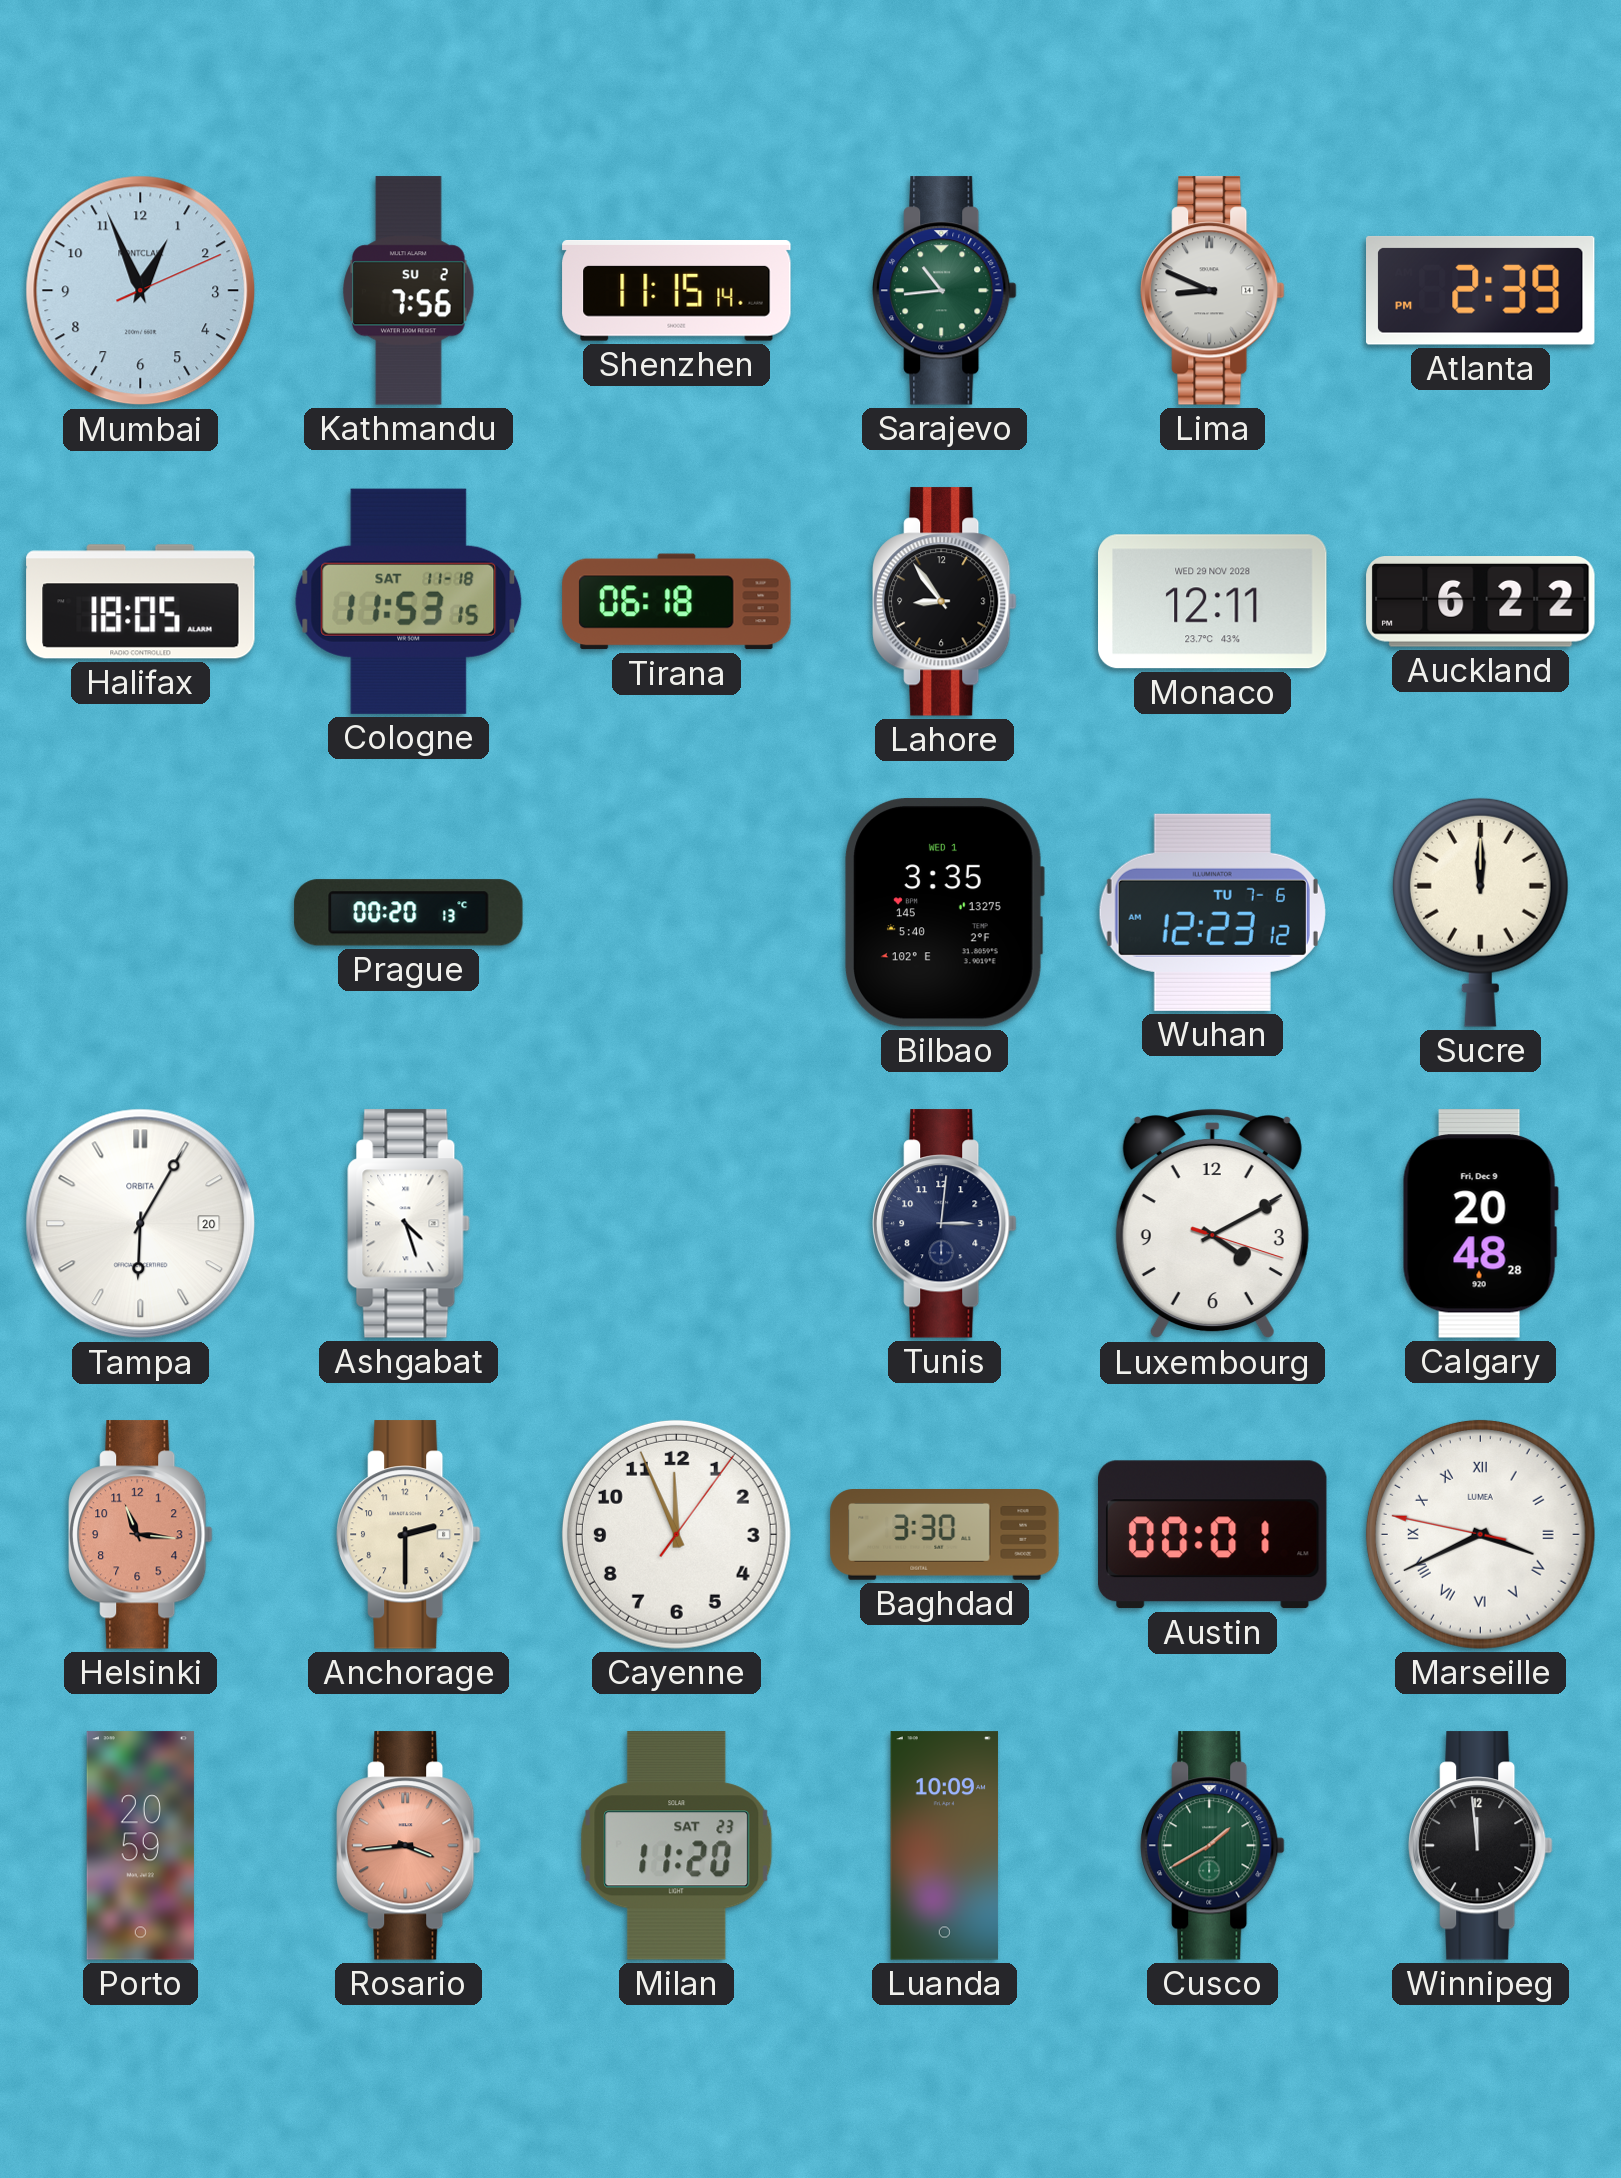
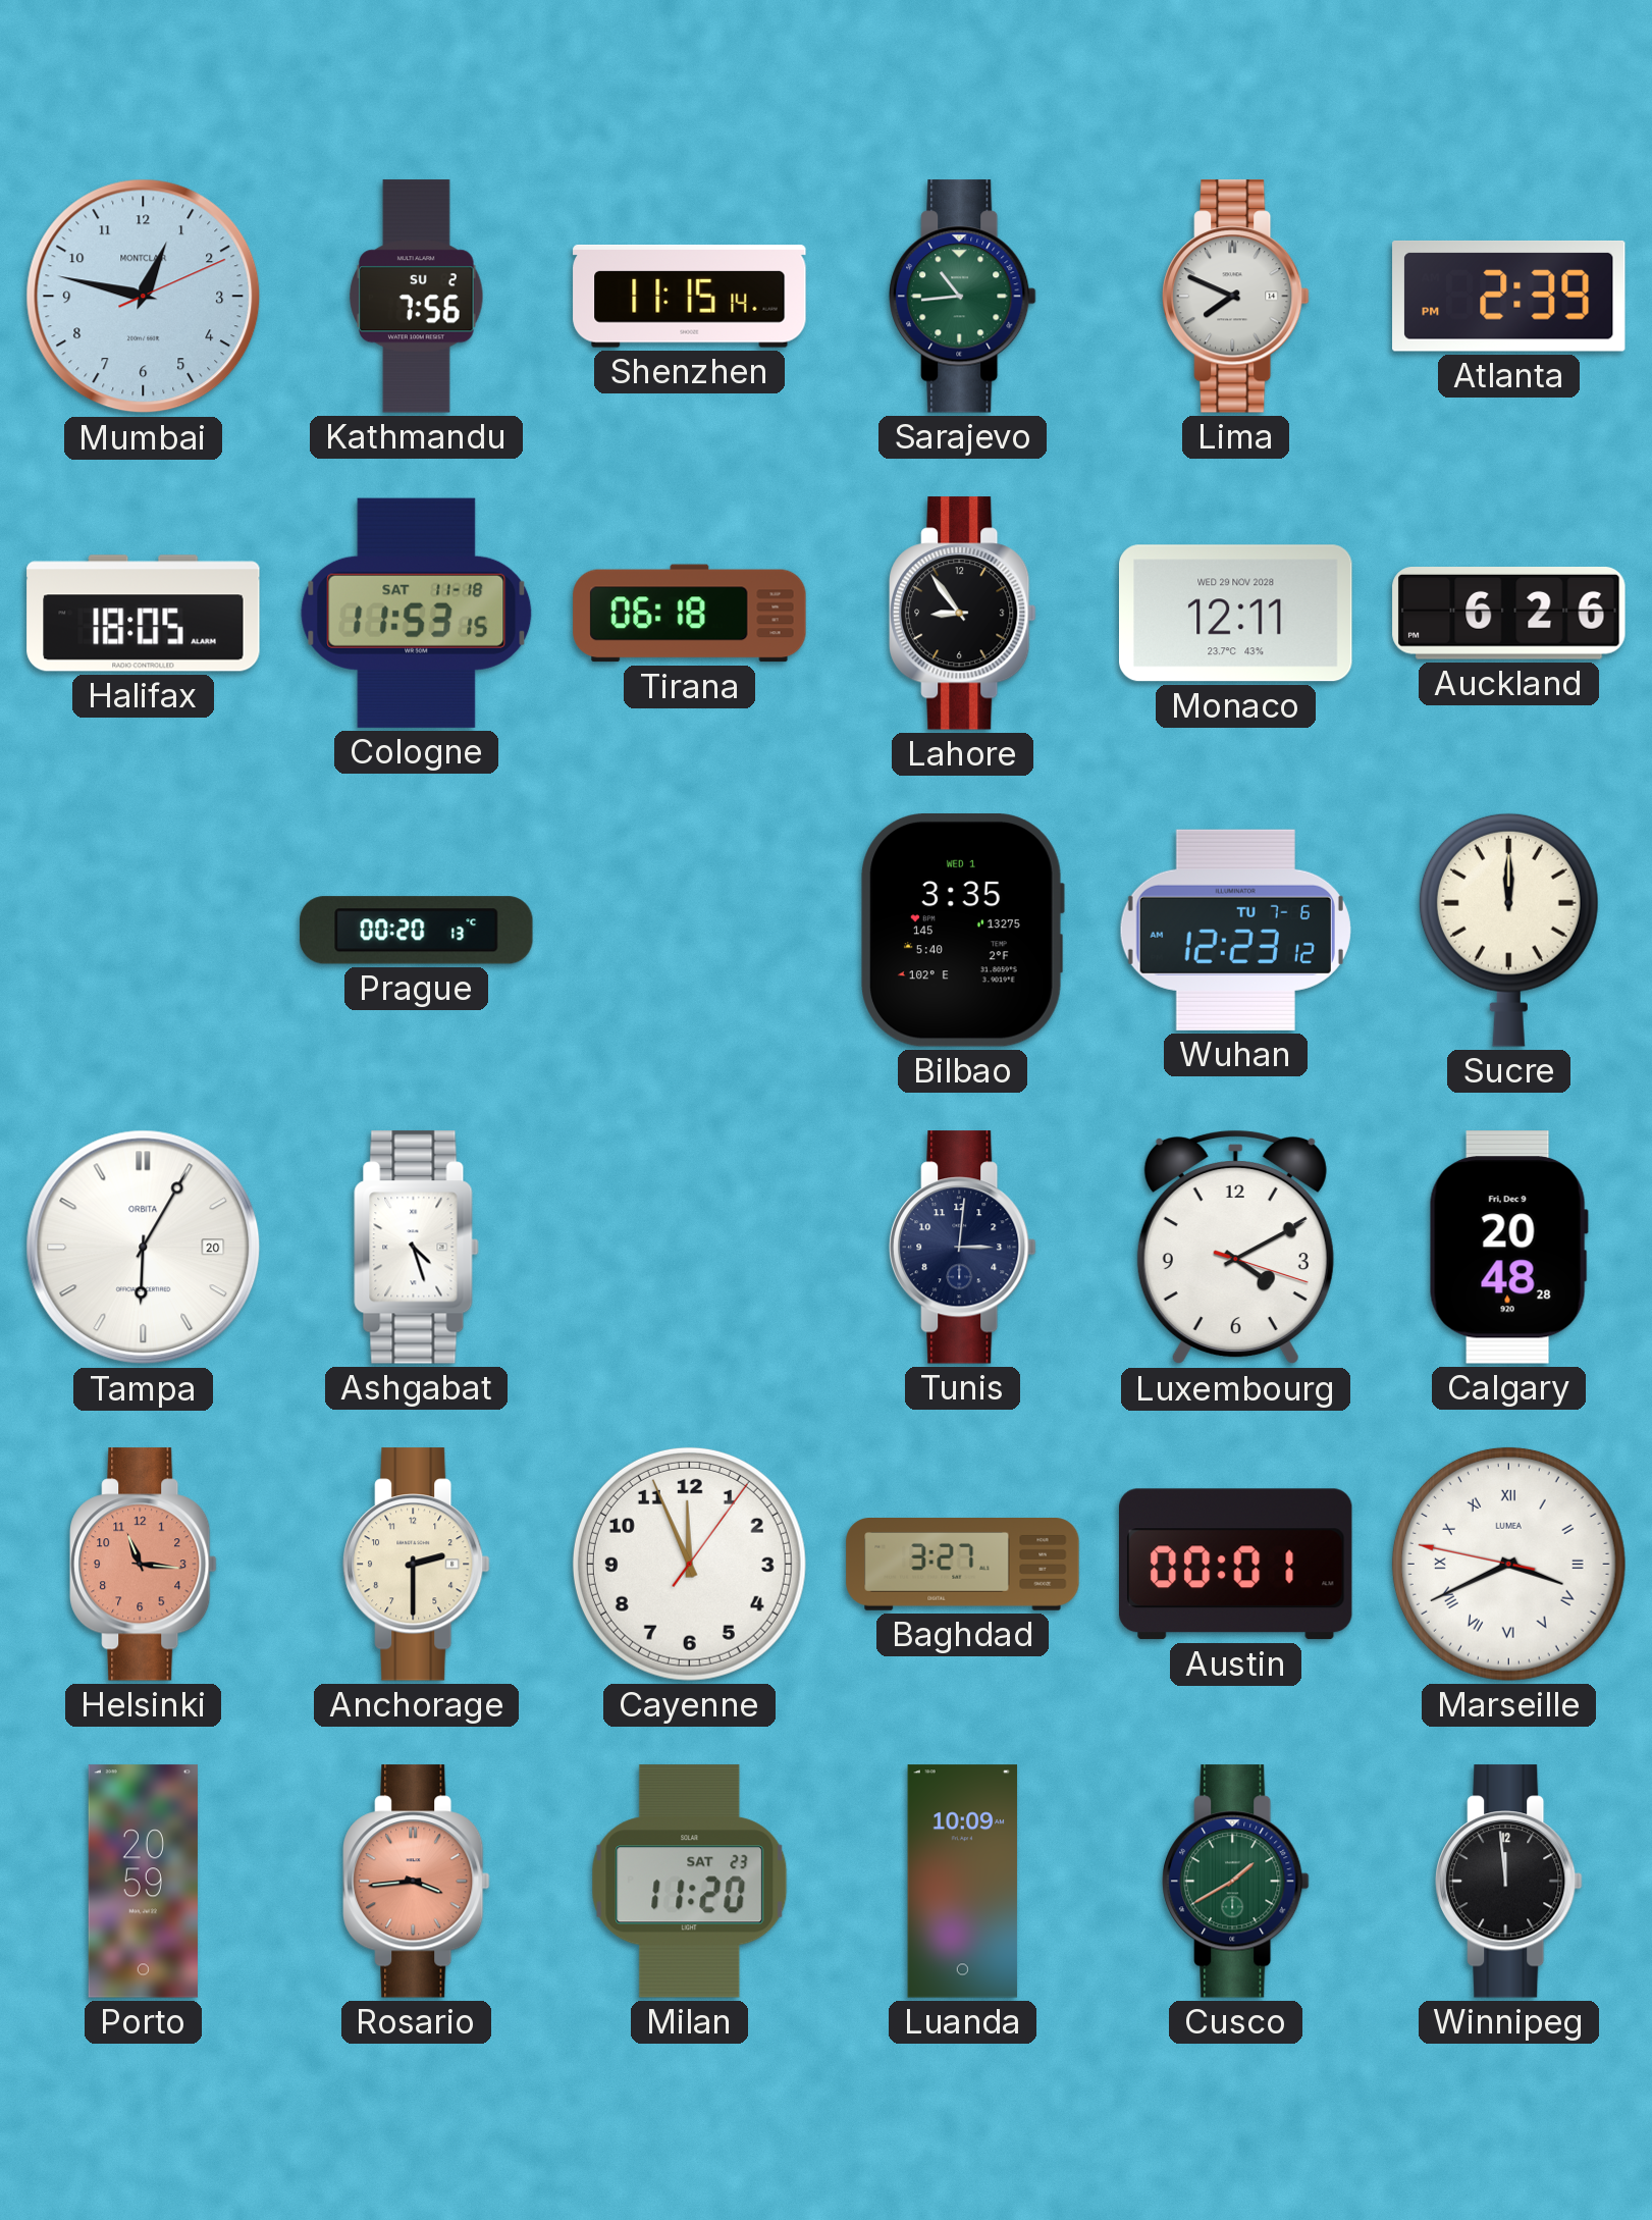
Mumbai: 12:56 -> 12:47 (144, 297)
Lima: 8:49 -> 7:49 (1236, 297)
Auckland: 6:22 -> 6:26 (1509, 614)
Baghdad: 3:30 -> 3:27 (963, 1565)
